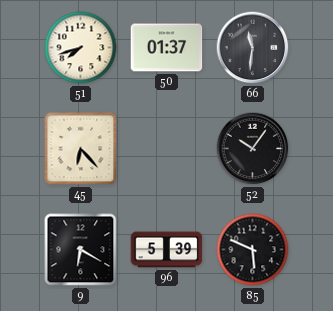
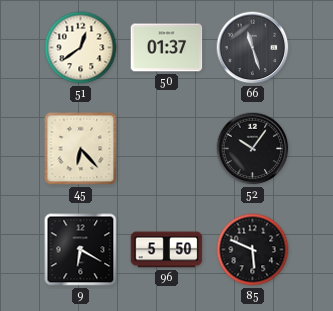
51: 7:42 -> 12:39 (81, 48)
66: 11:31 -> 11:27 (253, 48)
96: 5:39 -> 5:50 (167, 250)
